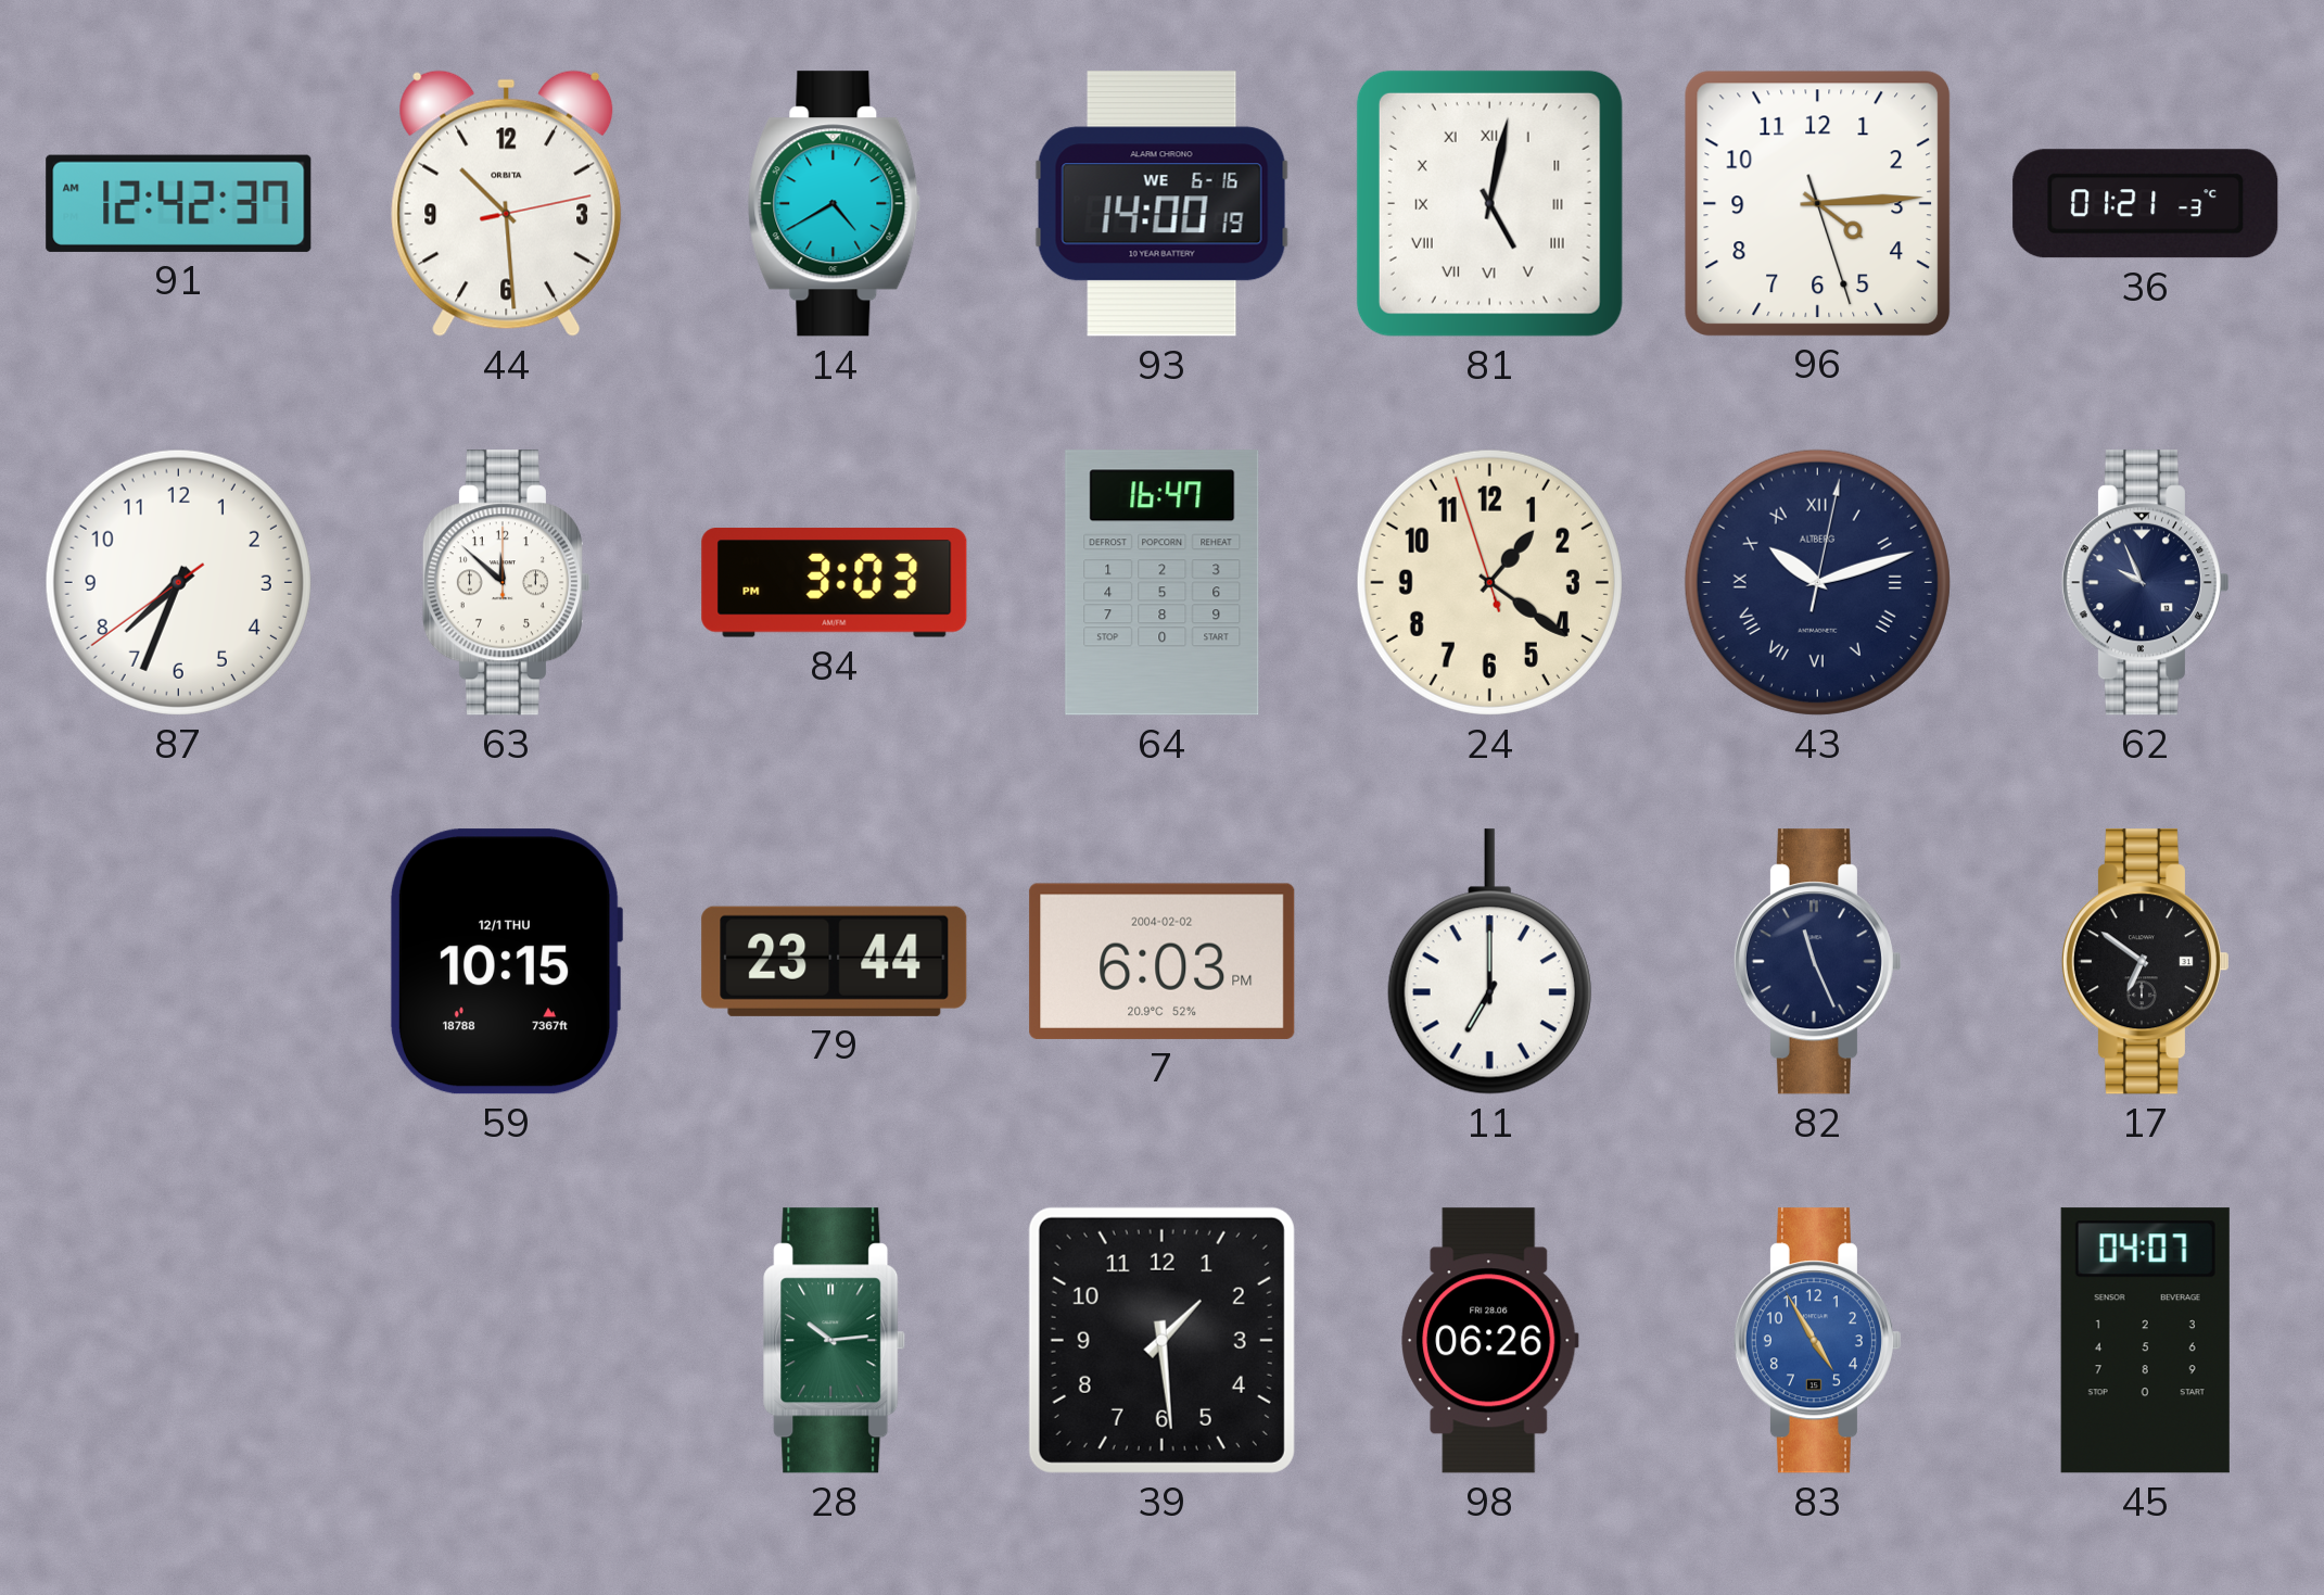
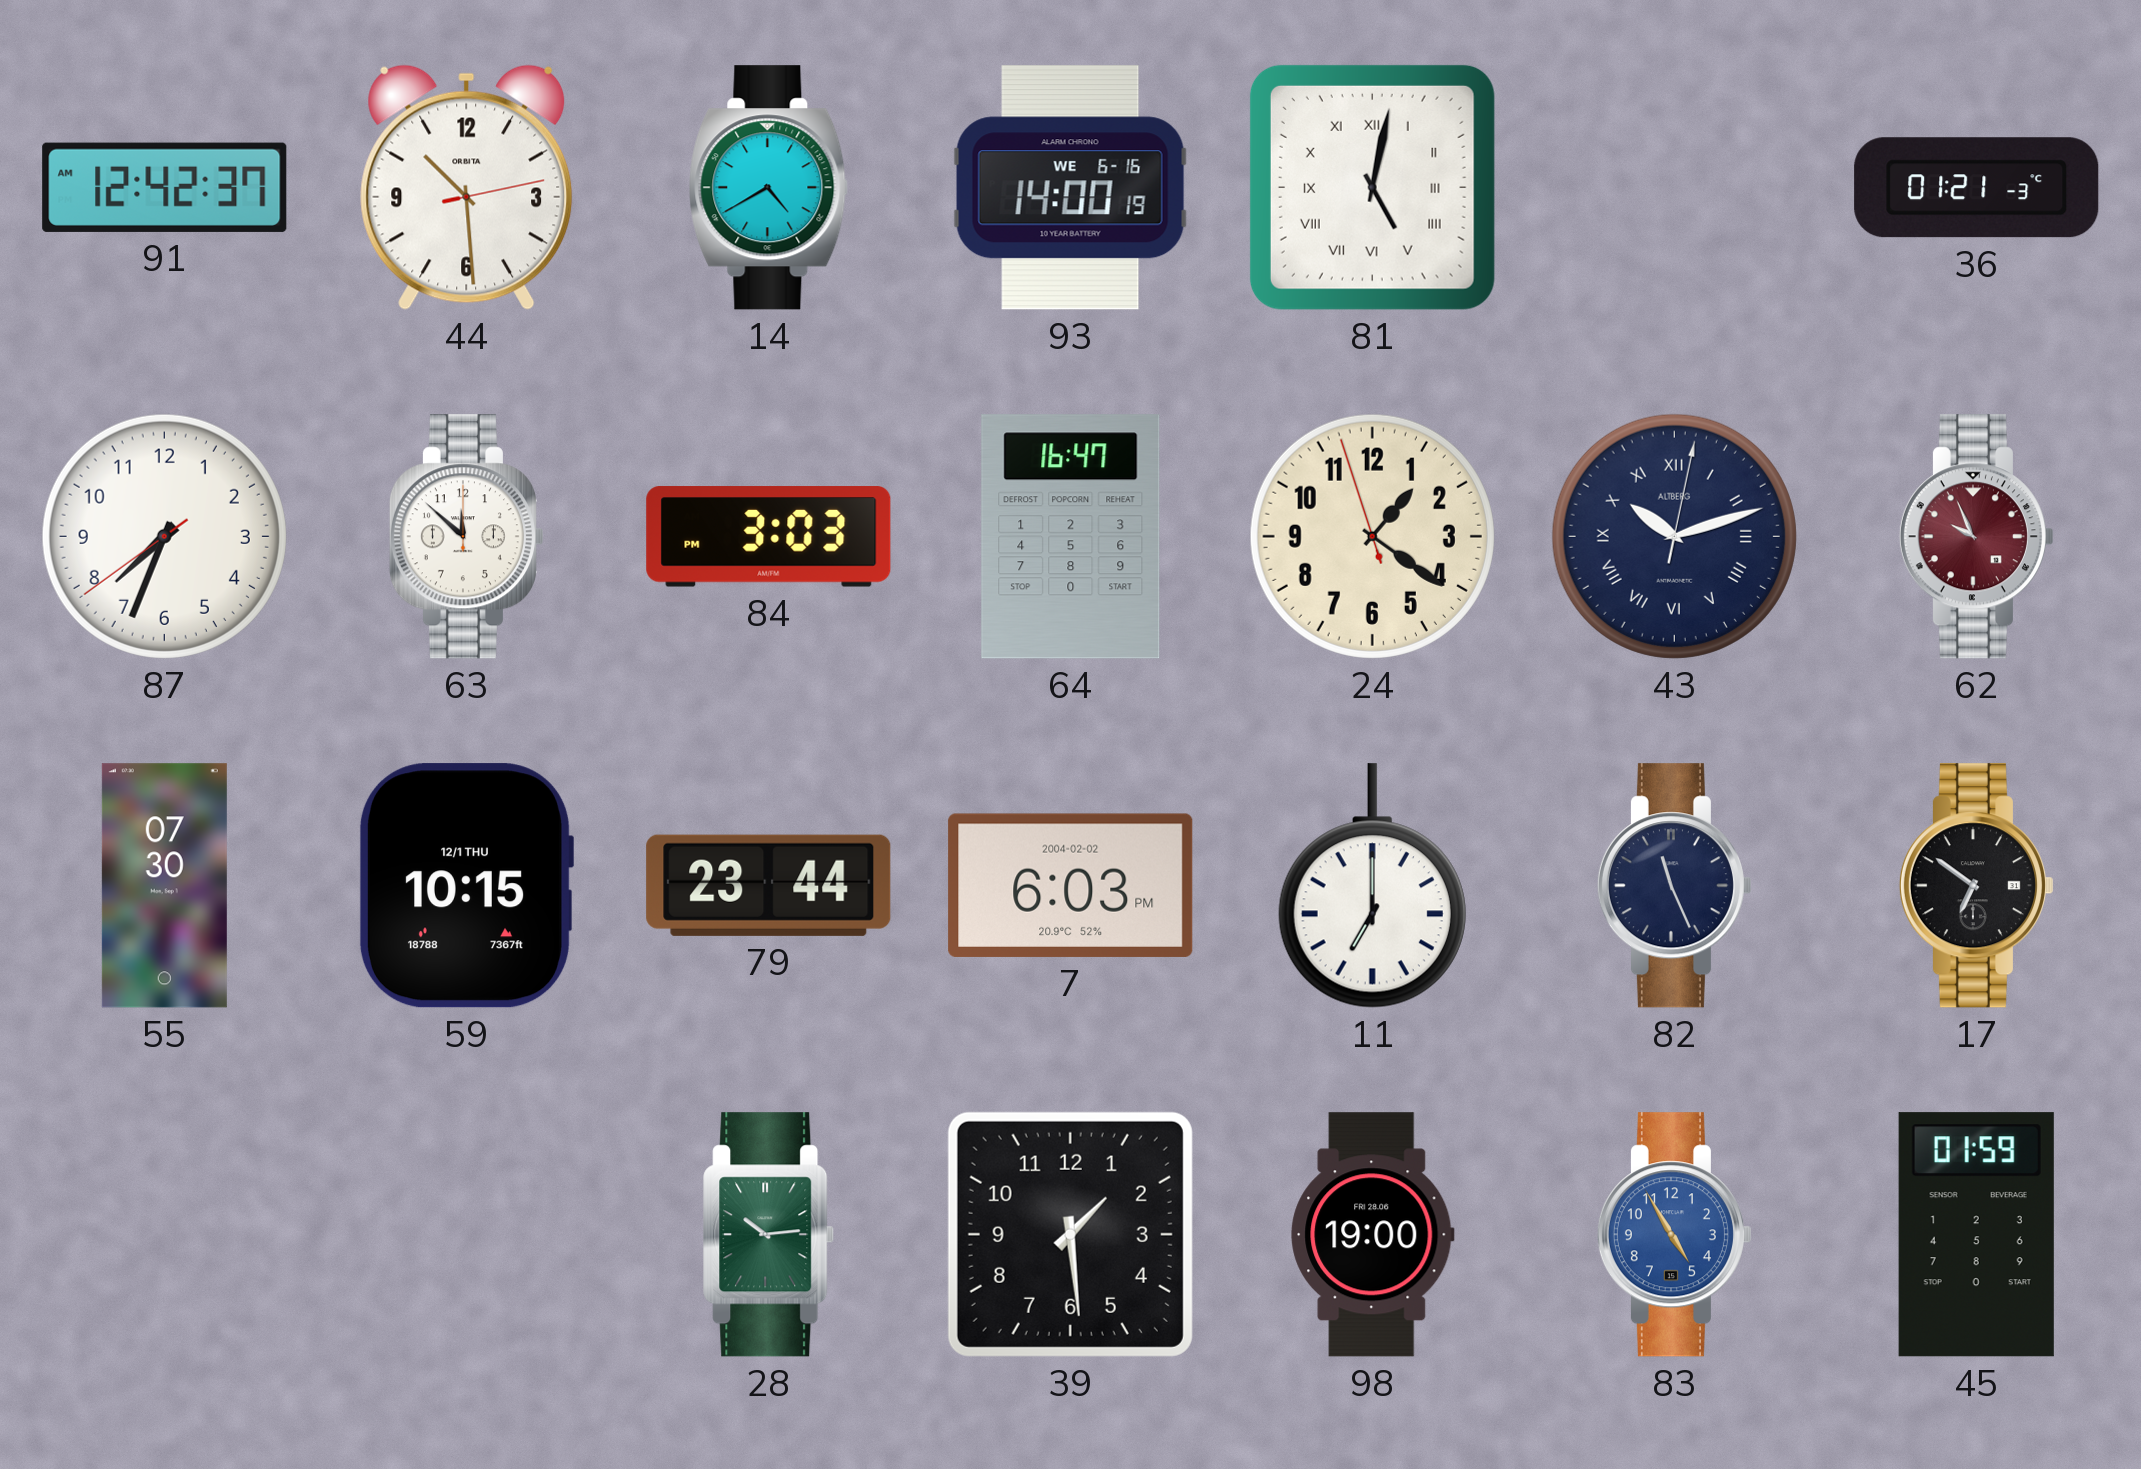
96: 4:14 -> none (1817, 203)
62 dial: navy -> burgundy (1976, 537)
55: none -> 07:30 (164, 886)
98: 06:26 -> 19:00 (1373, 1235)
45: 04:07 -> 01:59 (1976, 1235)
